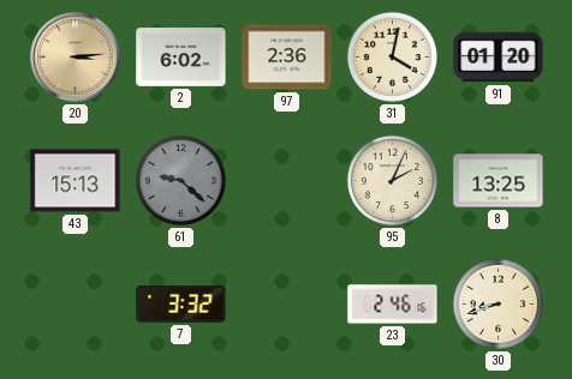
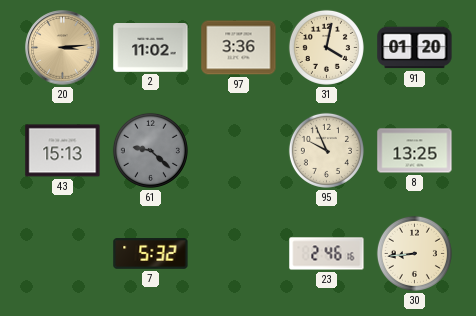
2: 6:02 -> 11:02 (151, 48)
97: 2:36 -> 3:36 (239, 48)
95: 2:04 -> 9:56 (326, 150)
7: 3:32 -> 5:32 (151, 254)
30: 8:42 -> 8:44 (414, 253)
